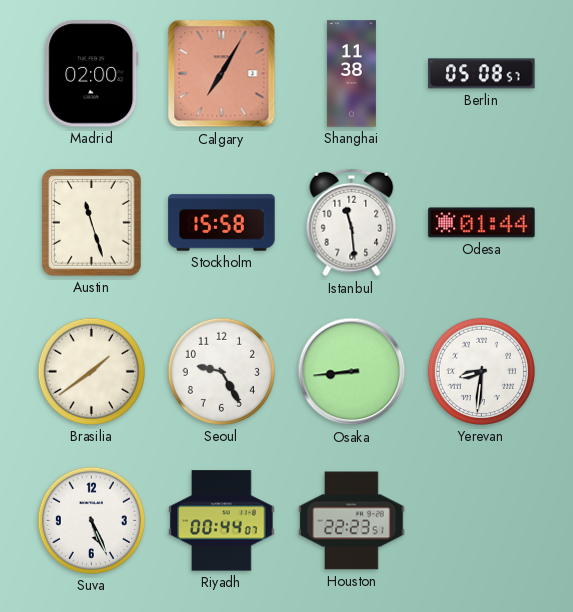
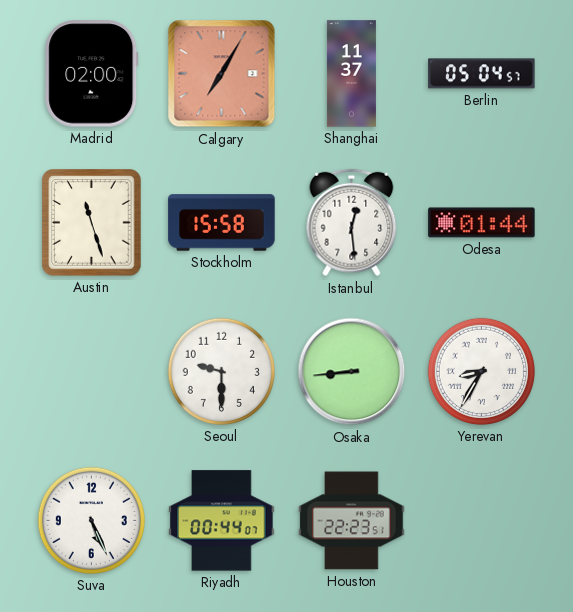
Shanghai: 11:38 -> 11:37 (351, 74)
Berlin: 05:08 -> 05:04 (482, 74)
Istanbul: 11:29 -> 12:29 (352, 223)
Brasilia: 1:39 -> none (91, 371)
Seoul: 9:25 -> 9:30 (221, 371)
Yerevan: 8:31 -> 8:35 (481, 371)
